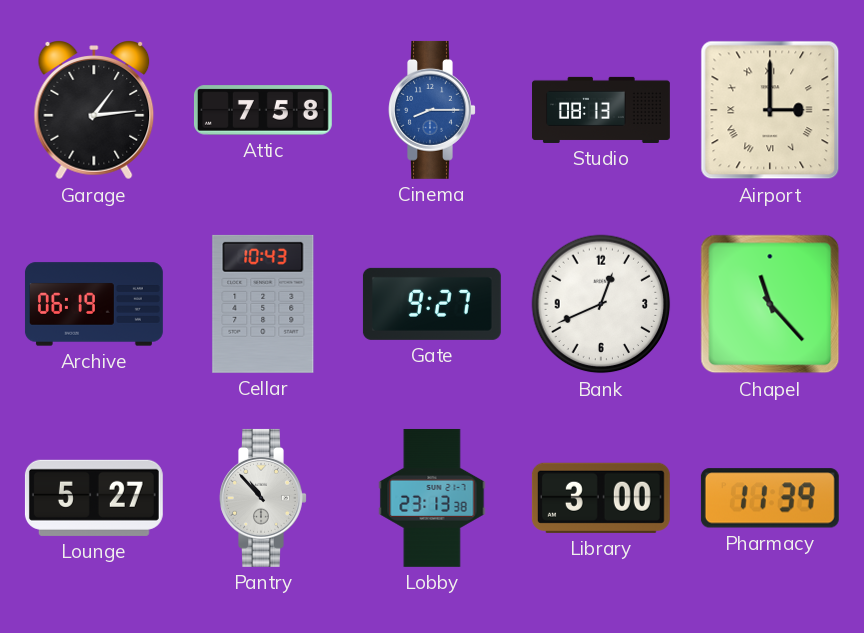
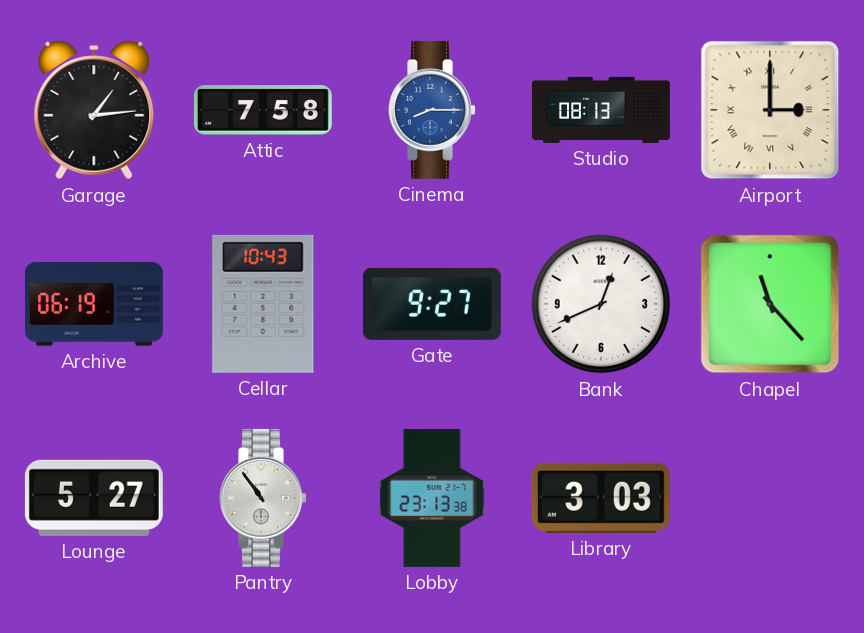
Pantry: 10:53 -> 10:54 (263, 498)
Library: 3:00 -> 3:03 (601, 498)
Pharmacy: 11:39 -> none (770, 498)
